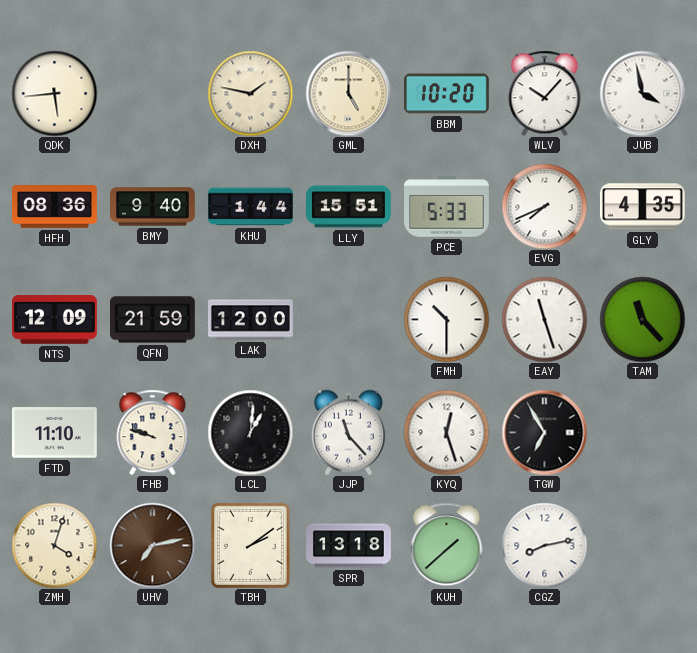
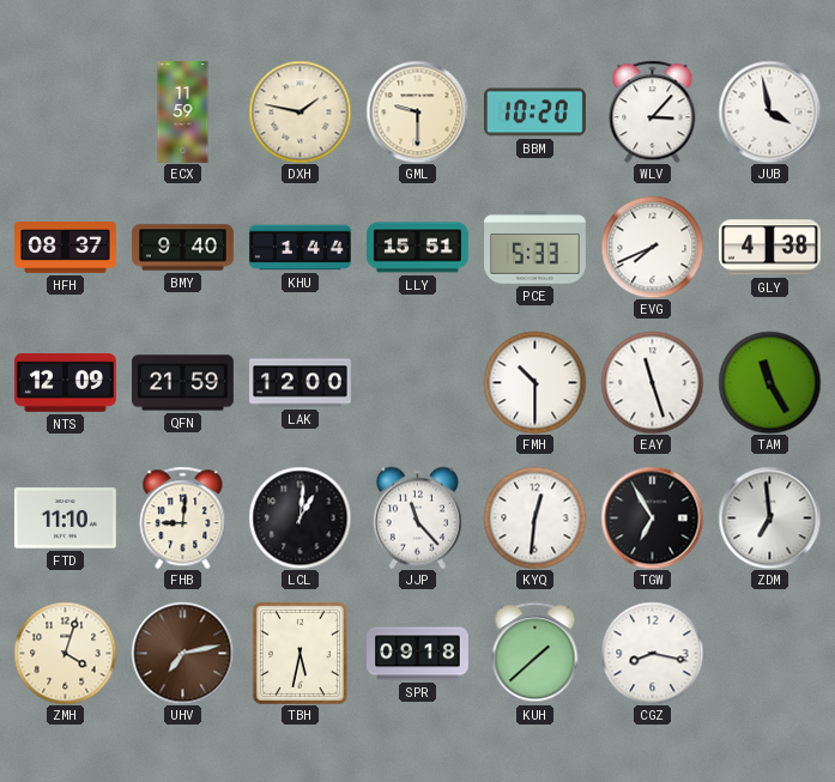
QDK: 5:44 -> none (54, 93)
ECX: none -> 11:59 (183, 113)
GML: 5:00 -> 9:30 (417, 111)
WLV: 10:07 -> 3:07 (653, 111)
HFH: 08:36 -> 08:37 (66, 248)
GLY: 4:35 -> 4:38 (769, 248)
TAM: 11:23 -> 11:25 (769, 382)
FHB: 9:48 -> 9:01 (183, 517)
KYQ: 12:27 -> 12:31 (534, 517)
ZDM: none -> 6:59 (769, 517)
TBH: 2:09 -> 5:32 (299, 653)
SPR: 13:18 -> 09:18 (418, 654)
CGZ: 8:13 -> 8:17 (652, 653)
